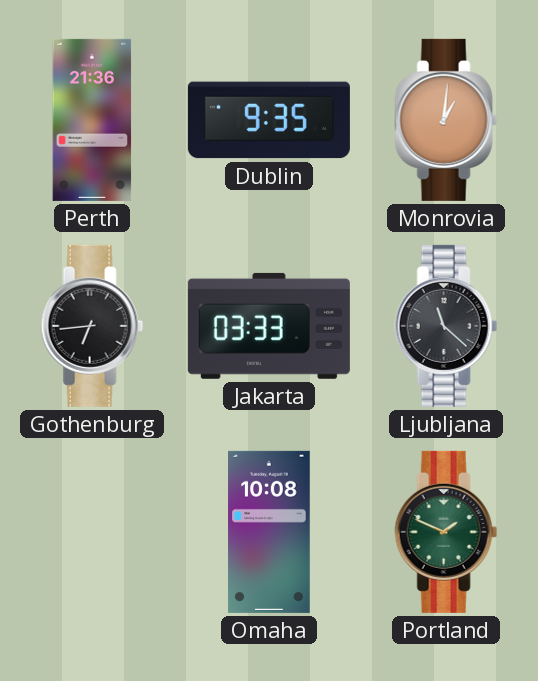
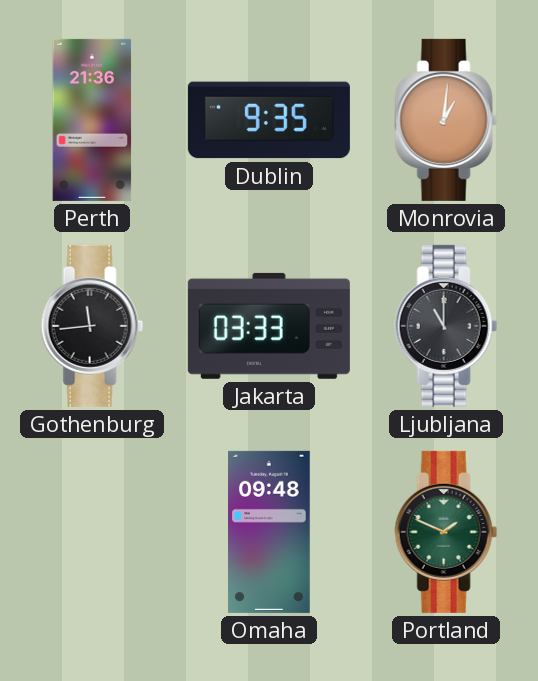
Gothenburg: 6:44 -> 11:44 (92, 326)
Ljubljana: 11:22 -> 11:00 (446, 326)
Omaha: 10:08 -> 09:48 (269, 532)
